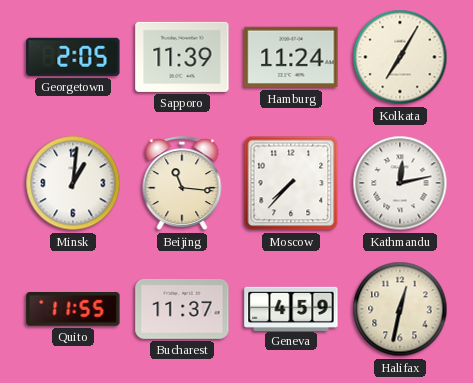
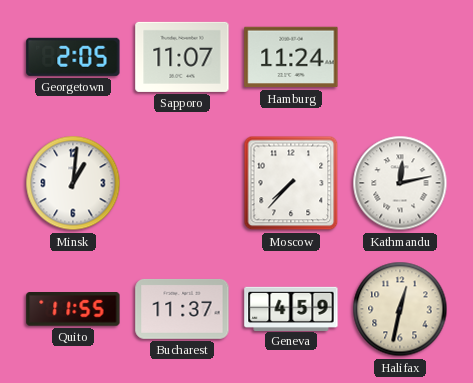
Sapporo: 11:39 -> 11:07 (182, 57)
Kolkata: 7:05 -> none (400, 57)
Beijing: 11:16 -> none (182, 184)
